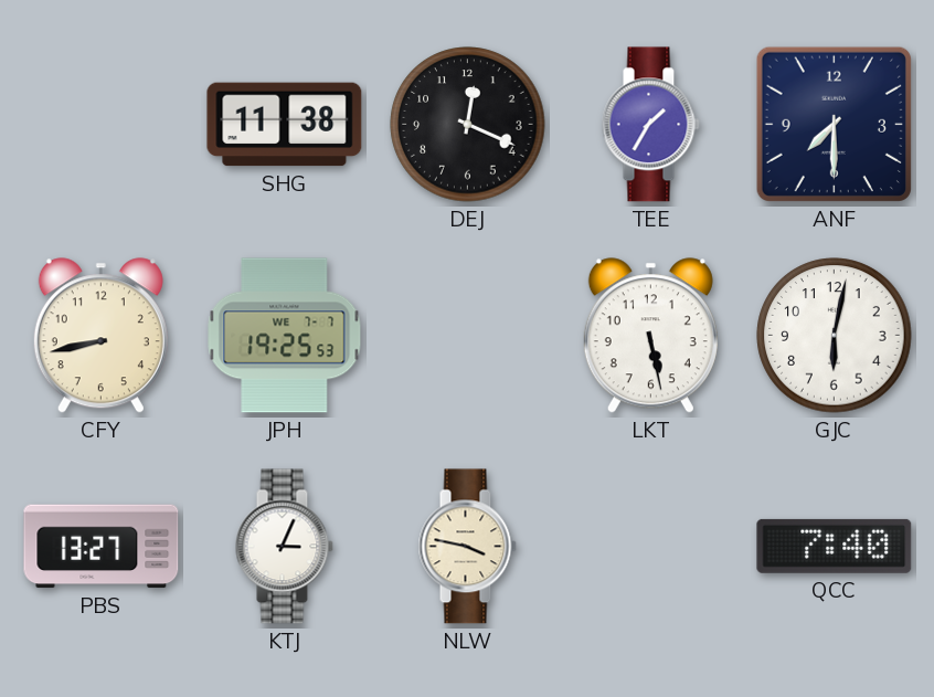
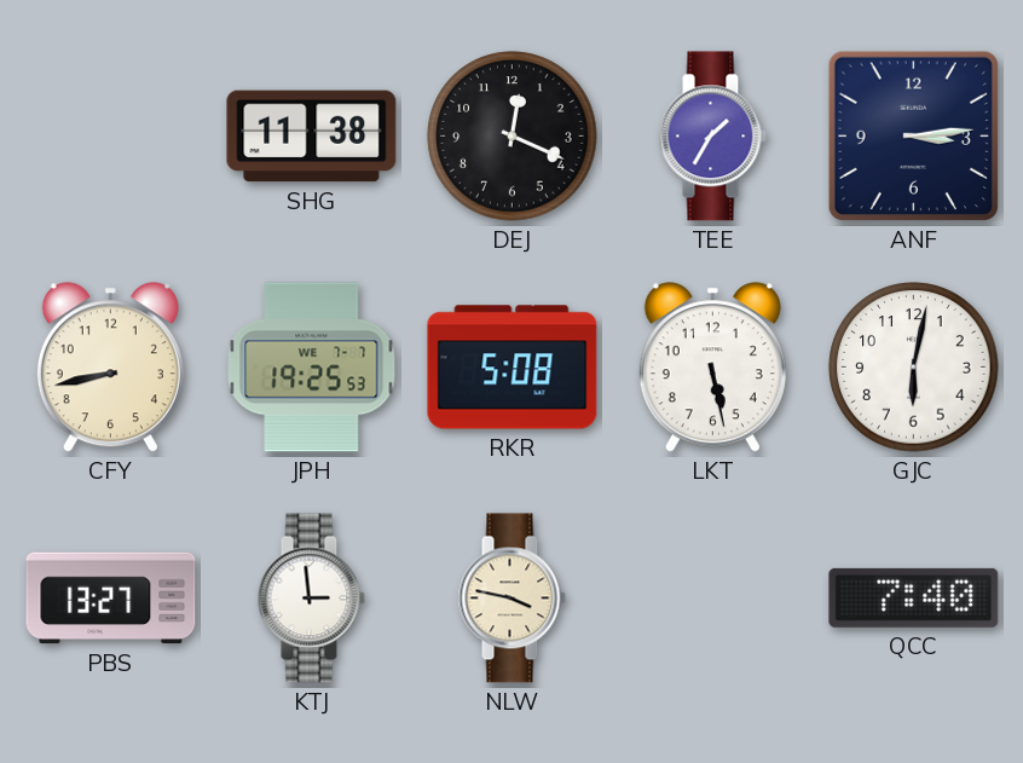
ANF: 7:30 -> 3:14 (913, 135)
RKR: none -> 5:08 (513, 368)
KTJ: 3:04 -> 2:59 (311, 599)
